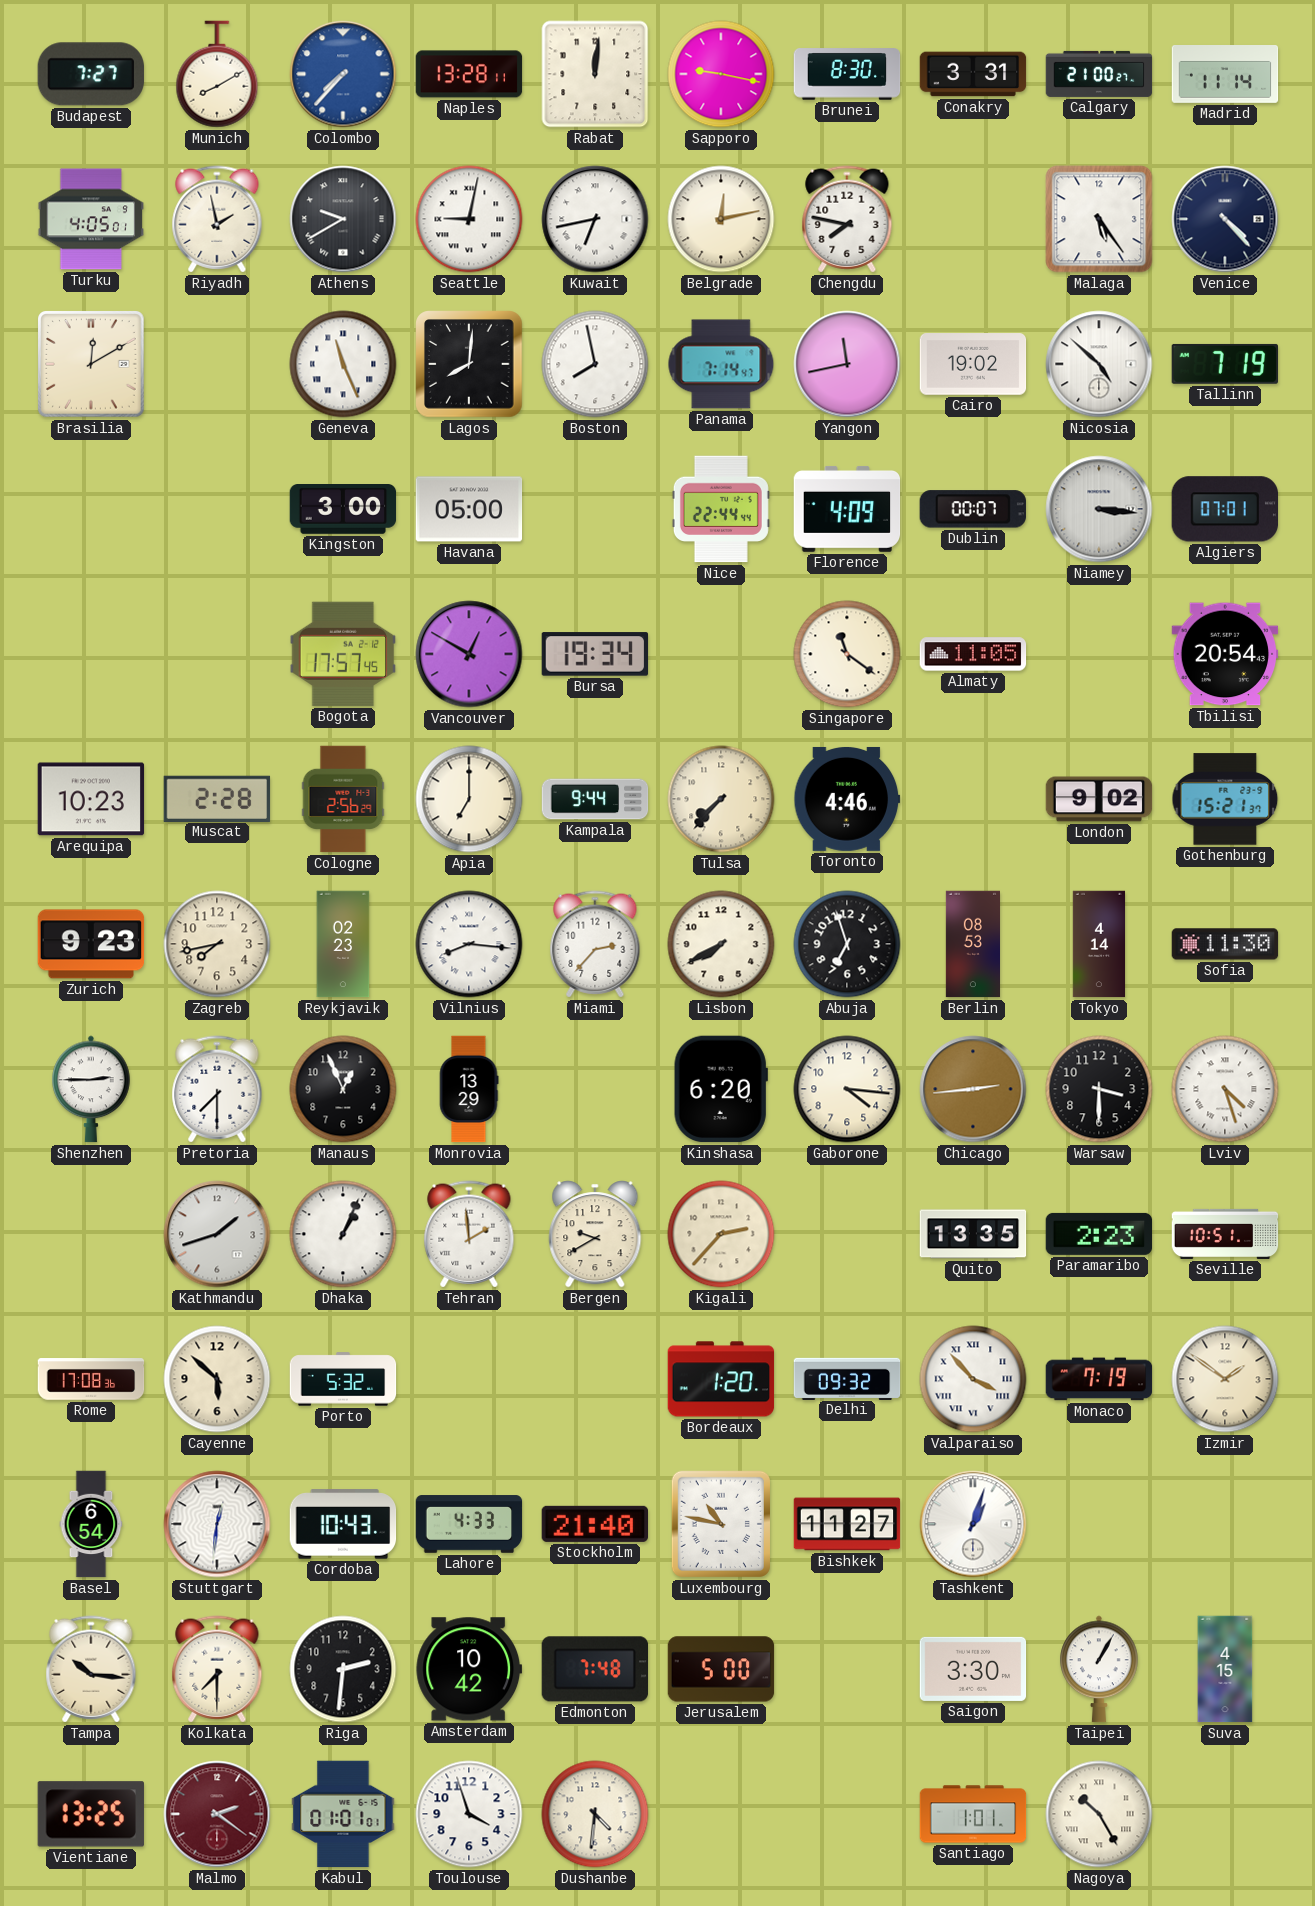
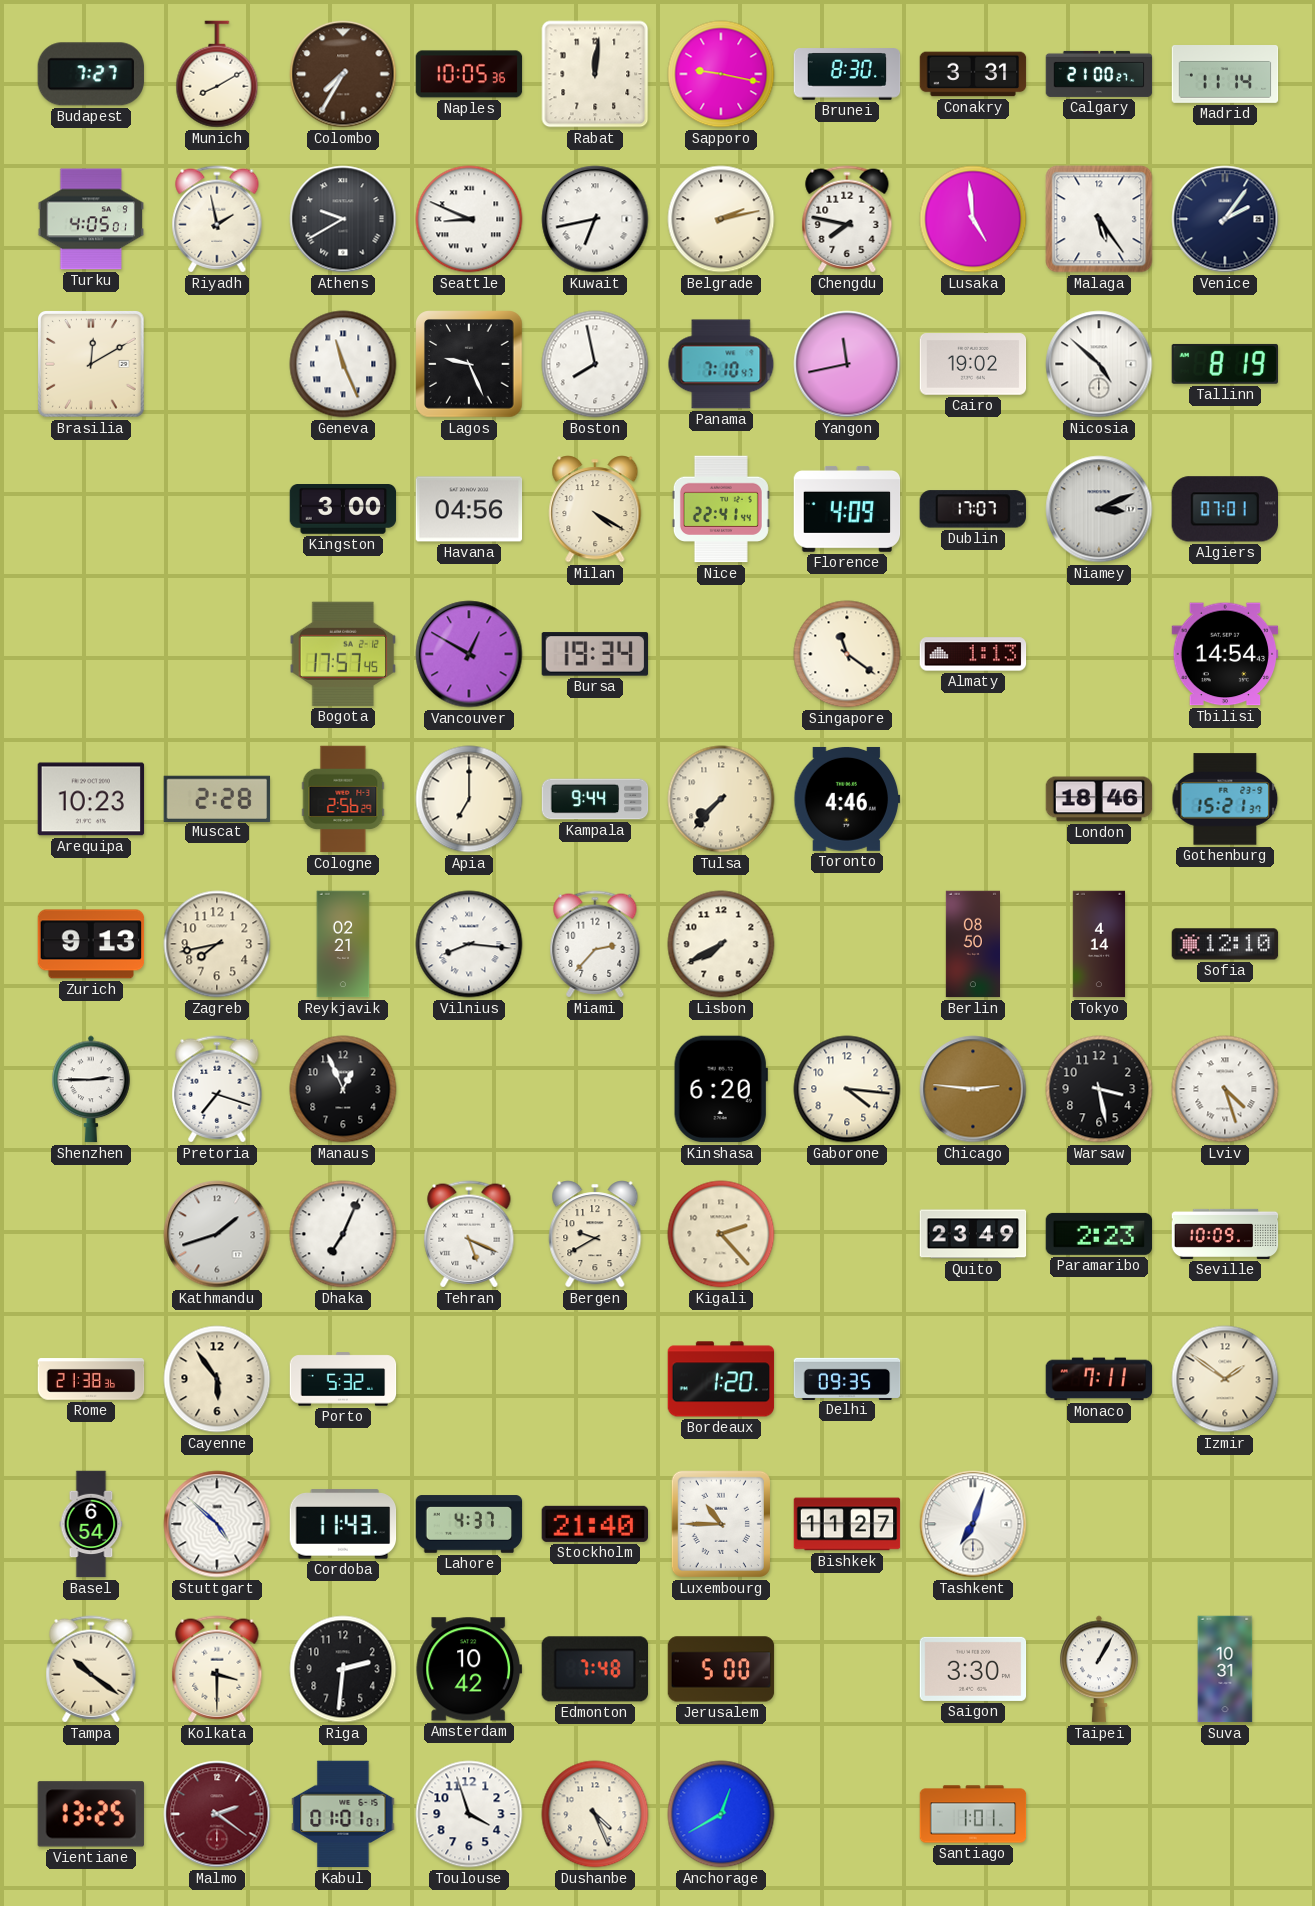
Colombo: 7:37 -> 7:35 (343, 74)
Colombo dial: blue -> brown (343, 74)
Naples: 13:28 -> 10:05 (469, 74)
Seattle: 9:02 -> 8:49 (469, 219)
Belgrade: 12:13 -> 2:13 (721, 219)
Lusaka: none -> 4:59 (973, 219)
Venice: 4:23 -> 2:06 (1225, 219)
Lagos: 8:01 -> 9:26 (469, 364)
Panama: 7:14 -> 7:10 (721, 364)
Tallinn: 7:19 -> 8:19 (1224, 364)
Havana: 05:00 -> 04:56 (469, 509)
Milan: none -> 4:20 (595, 509)
Nice: 22:44 -> 22:41 (721, 509)
Dublin: 00:07 -> 17:07 (973, 509)
Niamey: 3:16 -> 3:11 (1099, 509)
Almaty: 11:05 -> 1:13 (973, 654)
Tbilisi: 20:54 -> 14:54 (1225, 654)
London: 9:02 -> 18:46 (1099, 799)
Zurich: 9:23 -> 9:13 (91, 944)
Reykjavik: 02:23 -> 02:21 (343, 944)
Abuja: 6:57 -> none (847, 944)
Berlin: 08:53 -> 08:50 (972, 944)
Sofia: 11:30 -> 12:10 (1225, 944)
Pretoria: 7:30 -> 7:18 (217, 1089)
Monrovia: 13:29 -> none (469, 1089)
Chicago: 2:44 -> 2:46 (973, 1089)
Warsaw: 3:30 -> 3:28 (1099, 1089)
Dhaka: 1:04 -> 7:04 (343, 1234)
Tehran: 1:59 -> 5:19 (469, 1234)
Kigali: 2:37 -> 2:23 (721, 1234)
Quito: 13:35 -> 23:49 (973, 1234)
Seville: 10:51 -> 10:09 (1225, 1234)
Rome: 17:08 -> 21:38 (91, 1379)
Cayenne: 5:52 -> 5:54 (217, 1379)
Delhi: 09:32 -> 09:35 (847, 1378)
Valparaiso: 3:53 -> none (973, 1379)
Monaco: 7:19 -> 7:11 (1099, 1379)
Stuttgart: 12:31 -> 4:52 (217, 1524)
Cordoba: 10:43 -> 11:43 (343, 1524)
Lahore: 4:33 -> 4:37 (469, 1524)
Luxembourg: 10:47 -> 10:45 (721, 1524)
Tashkent: 1:03 -> 7:03 (973, 1524)
Tampa: 10:16 -> 10:21 (91, 1669)
Kolkata: 7:30 -> 3:30 (217, 1669)
Suva: 4:15 -> 10:31 (1225, 1669)
Dushanbe: 4:31 -> 4:26 (595, 1814)
Anchorage: none -> 12:40 (721, 1814)
Nagoya: 10:25 -> none (1099, 1814)
